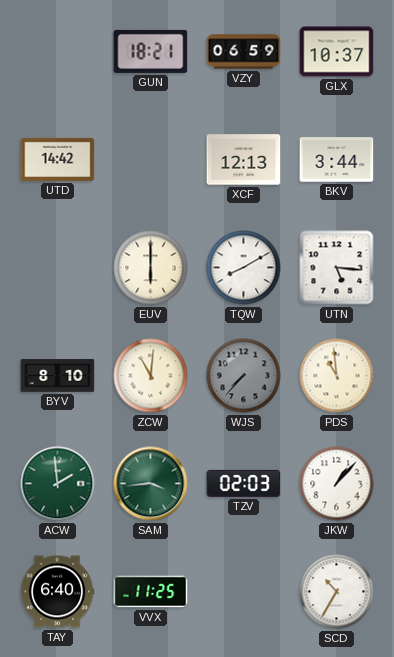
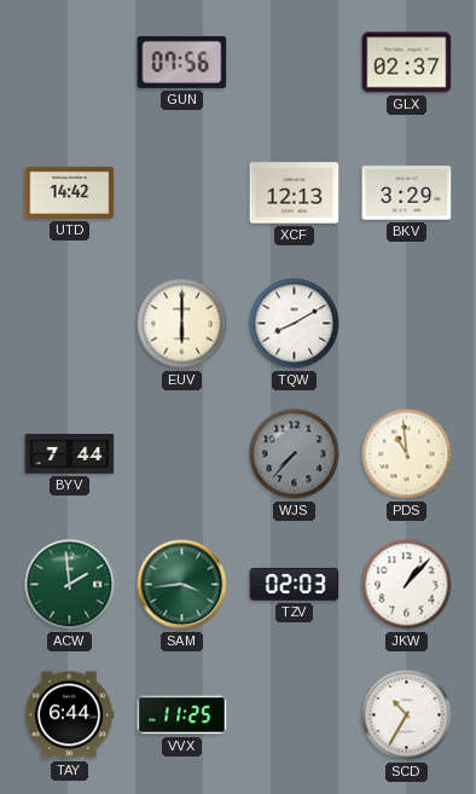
GUN: 18:21 -> 07:56 (182, 62)
VZY: 06:59 -> none (244, 52)
GLX: 10:37 -> 02:37 (407, 63)
BKV: 3:44 -> 3:29 (407, 193)
UTN: 5:16 -> none (337, 268)
BYV: 8:10 -> 7:44 (70, 454)
ZCW: 11:01 -> none (151, 376)
TAY: 6:40 -> 6:44 (69, 715)
